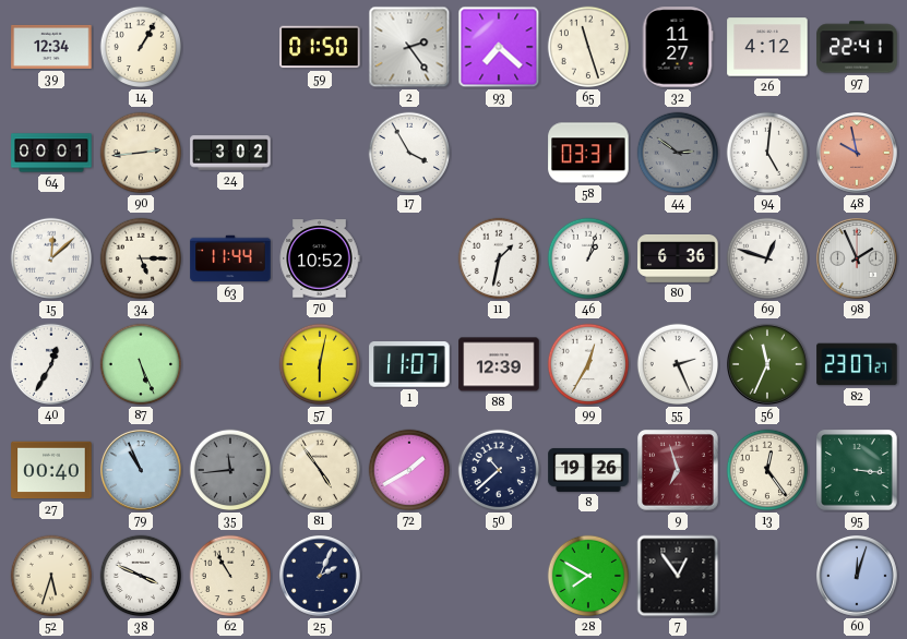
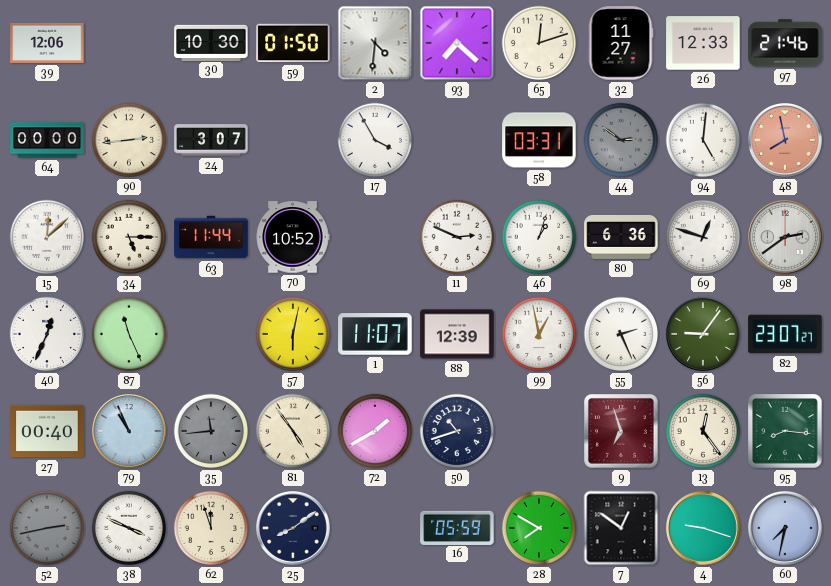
39: 12:34 -> 12:06 (47, 43)
14: 1:05 -> none (141, 47)
30: none -> 10:30 (211, 42)
2: 2:24 -> 4:31 (375, 43)
65: 11:27 -> 12:12 (539, 43)
26: 4:12 -> 12:33 (703, 43)
97: 22:41 -> 21:46 (785, 43)
64: 00:01 -> 00:00 (47, 140)
24: 3:02 -> 3:07 (211, 140)
48: 9:58 -> 7:58 (786, 141)
11: 1:32 -> 2:49 (457, 237)
98: 1:56 -> 2:39 (786, 238)
40: 12:35 -> 12:34 (47, 334)
87: 5:26 -> 11:26 (129, 334)
99: 12:35 -> 12:58 (539, 334)
56: 11:34 -> 9:06 (704, 335)
50: 10:38 -> 10:42 (457, 431)
8: 19:26 -> none (588, 470)
95: 3:16 -> 8:16 (785, 431)
52: 5:33 -> 2:43 (47, 528)
52 dial: cream -> grey (47, 528)
62: 10:55 -> 11:57 (211, 528)
25: 2:04 -> 8:09 (294, 529)
16: none -> 05:59 (457, 527)
7: 12:54 -> 12:51 (621, 528)
4: none -> 9:18 (704, 529)
60: 12:03 -> 7:32 (786, 529)
